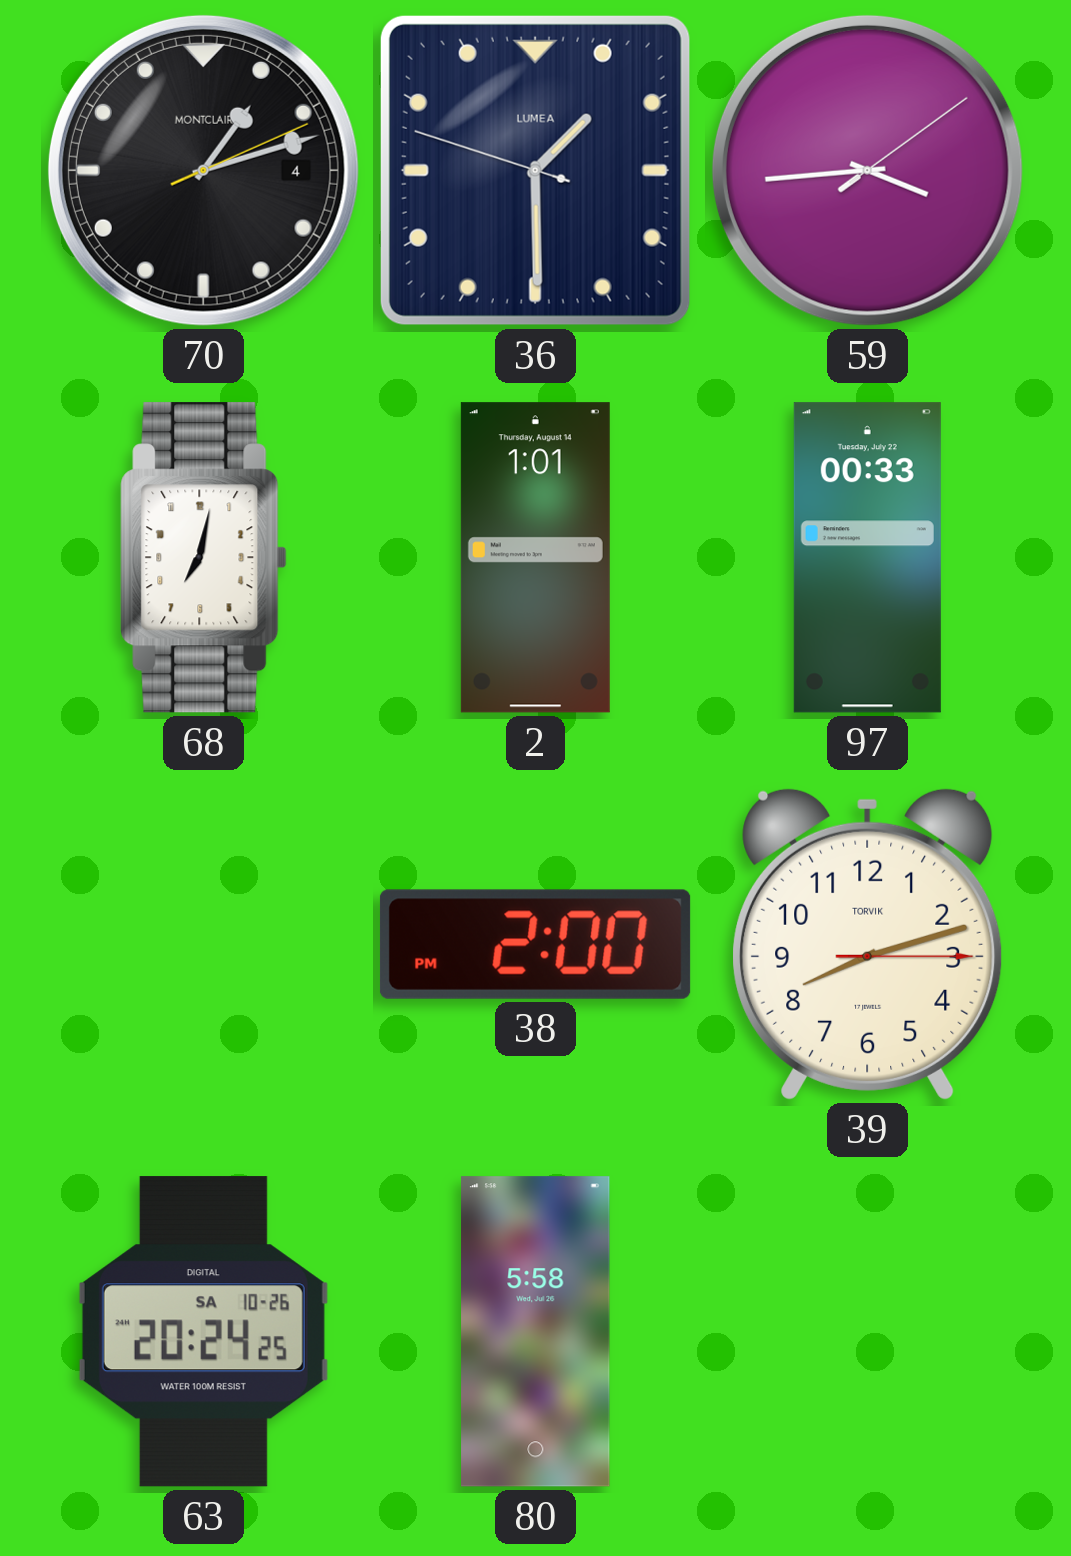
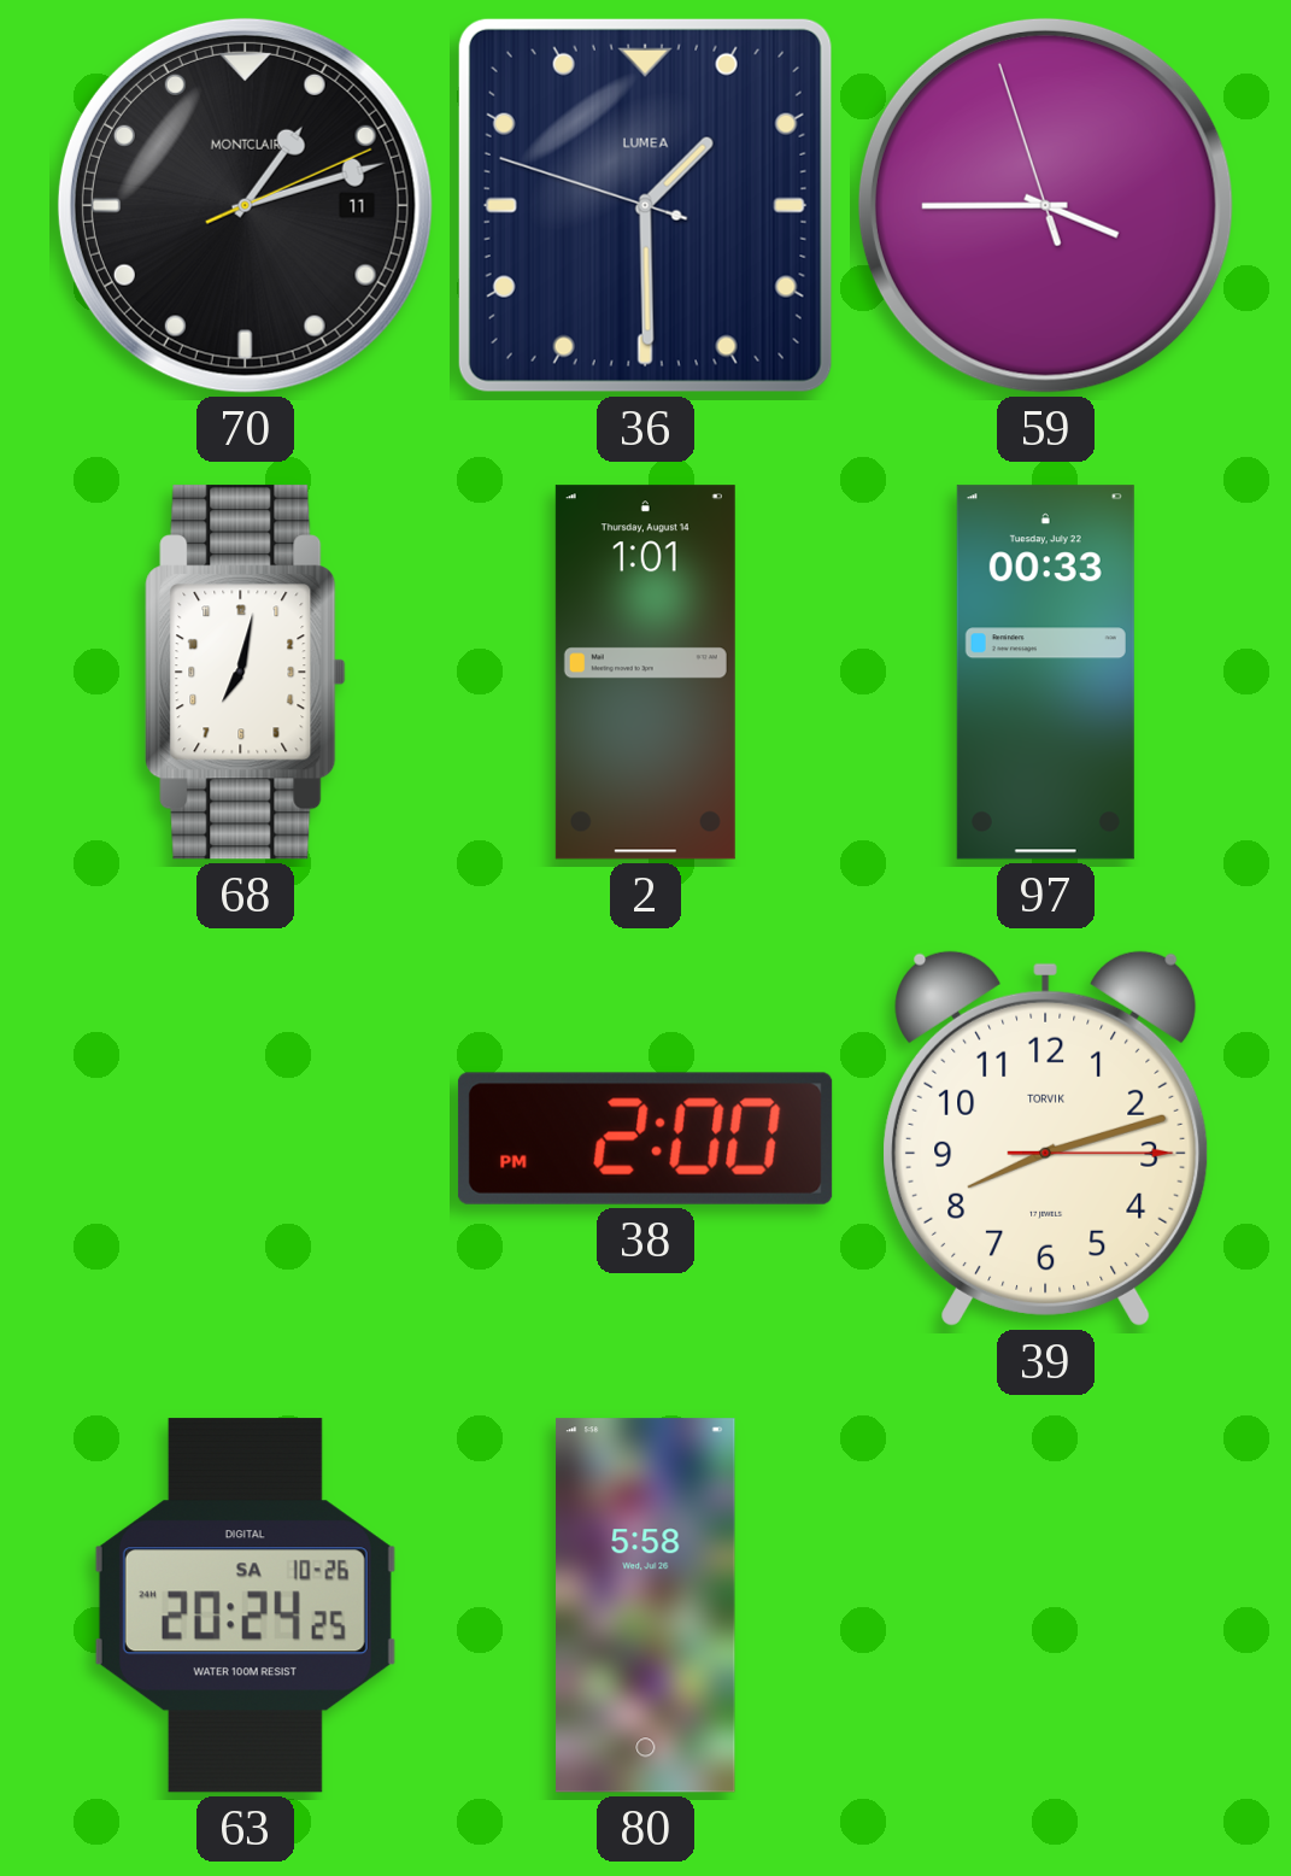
70 date: 4 -> 11 (245, 205)
59: 3:44:09 -> 3:44:57 (1045, 205)
